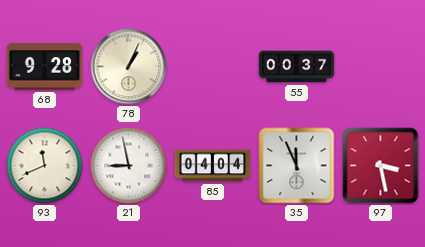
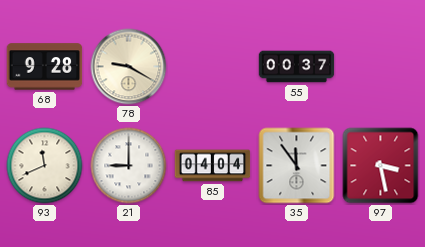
78: 1:04 -> 9:20 (129, 67)
21: 8:58 -> 9:00 (129, 166)
35: 11:56 -> 11:54 (297, 166)
